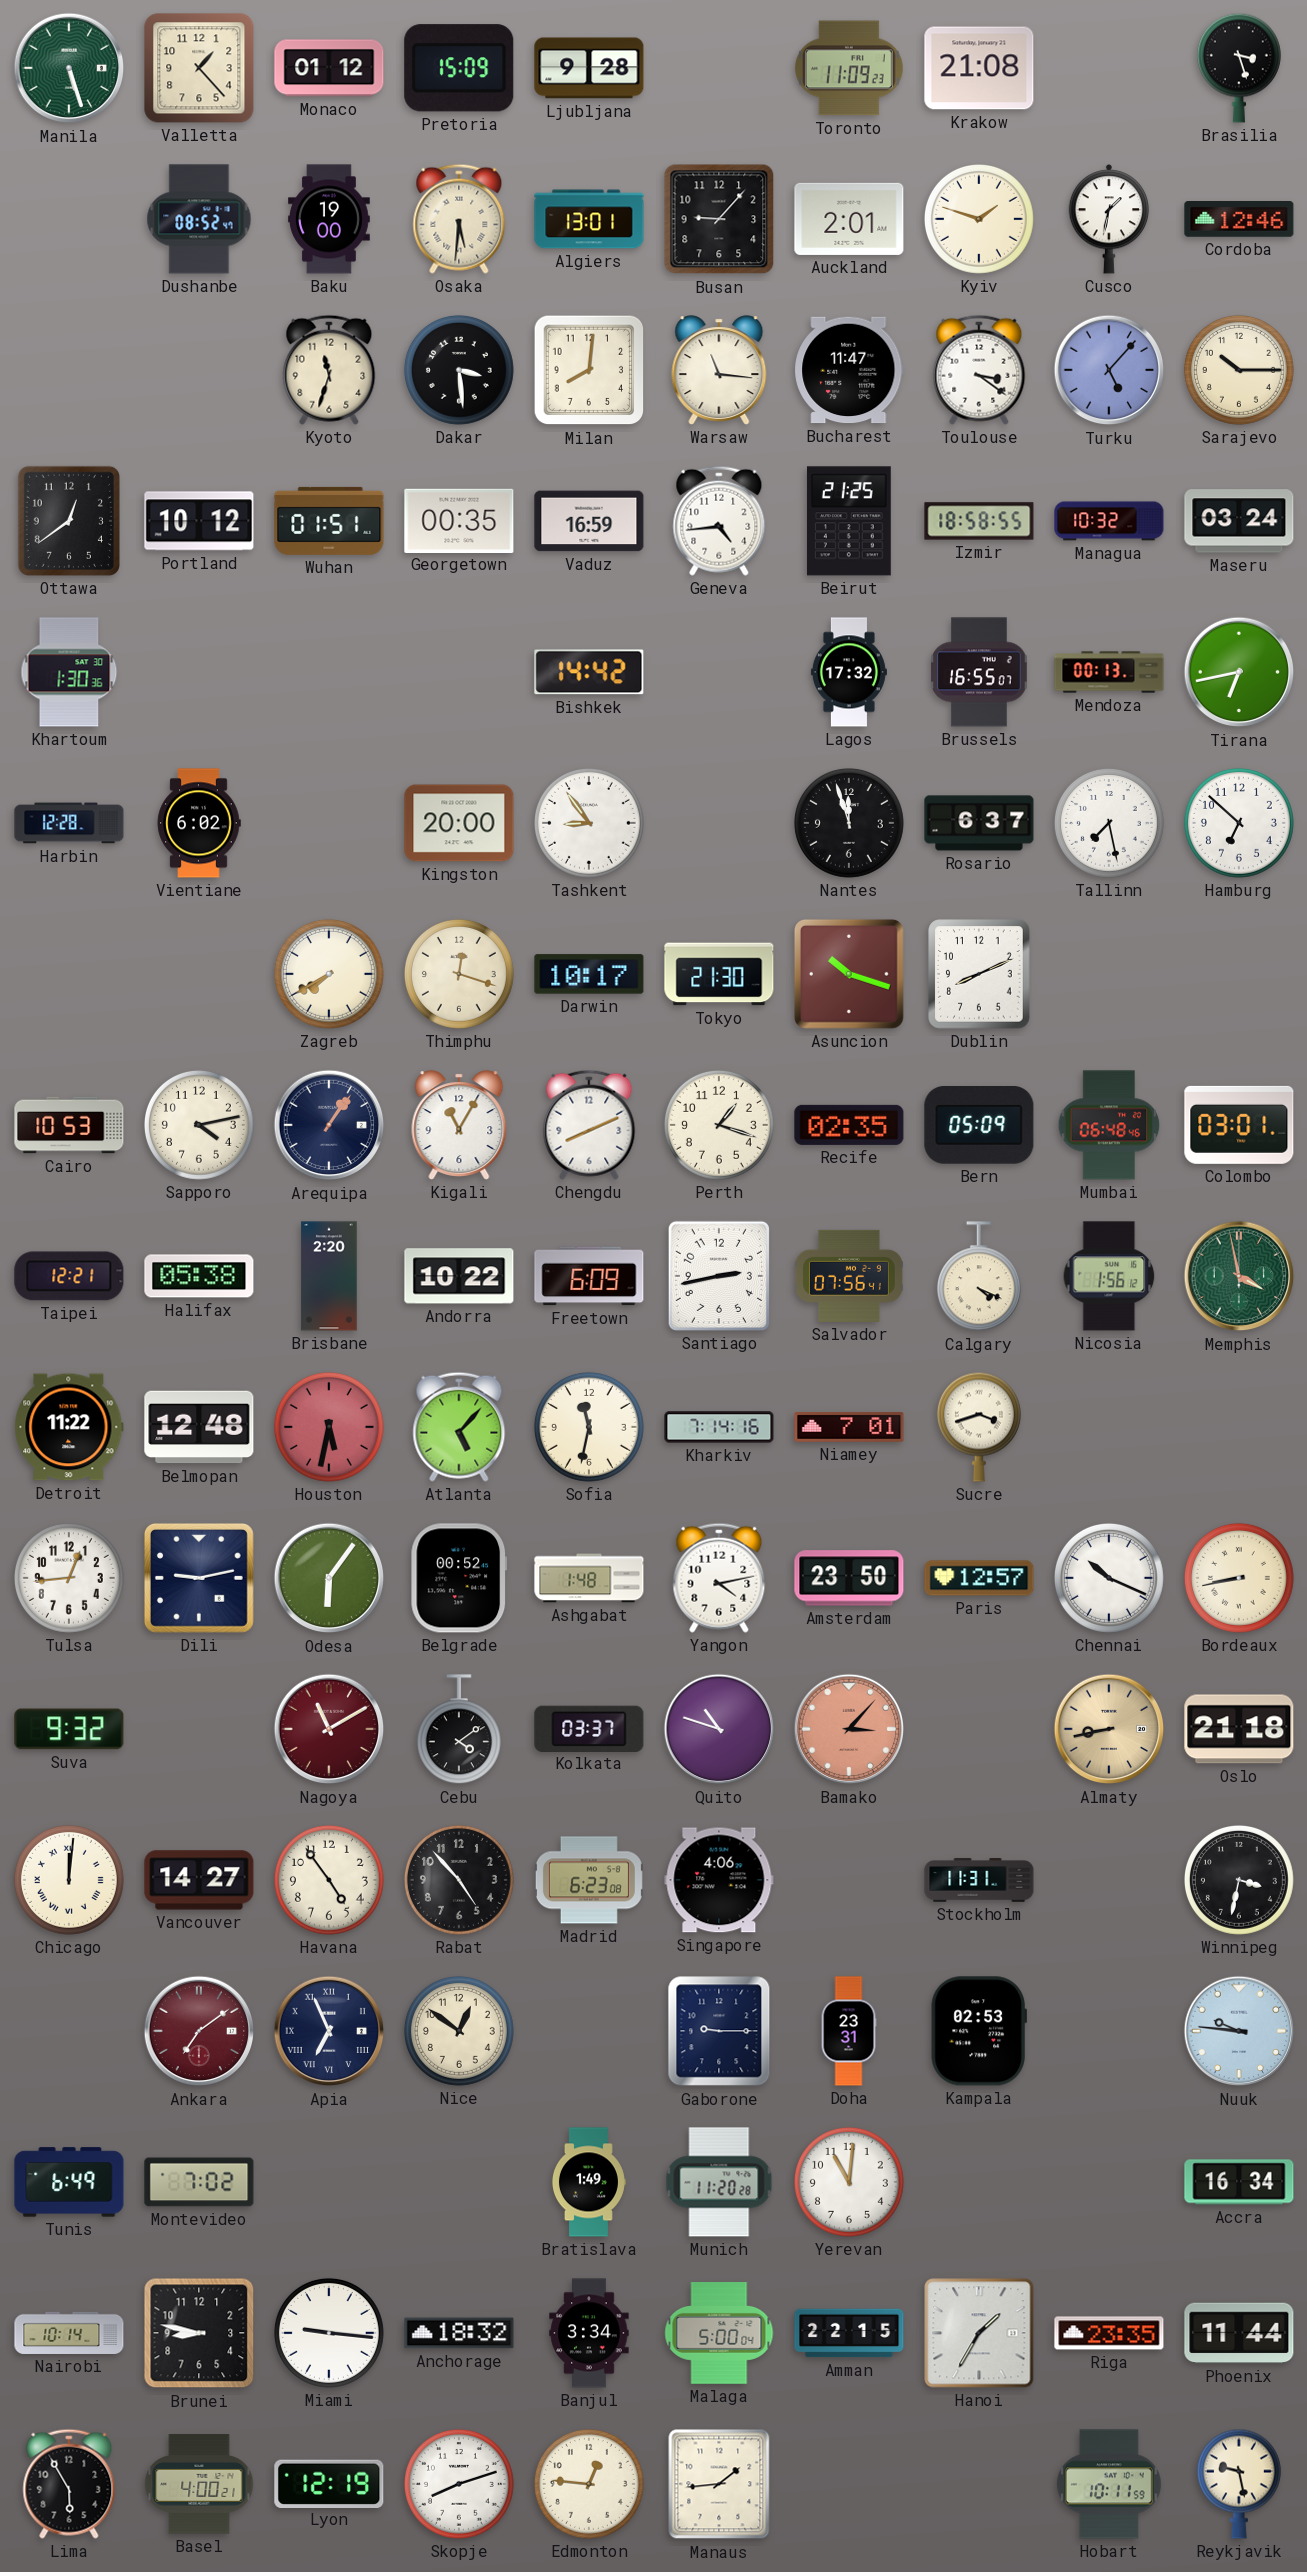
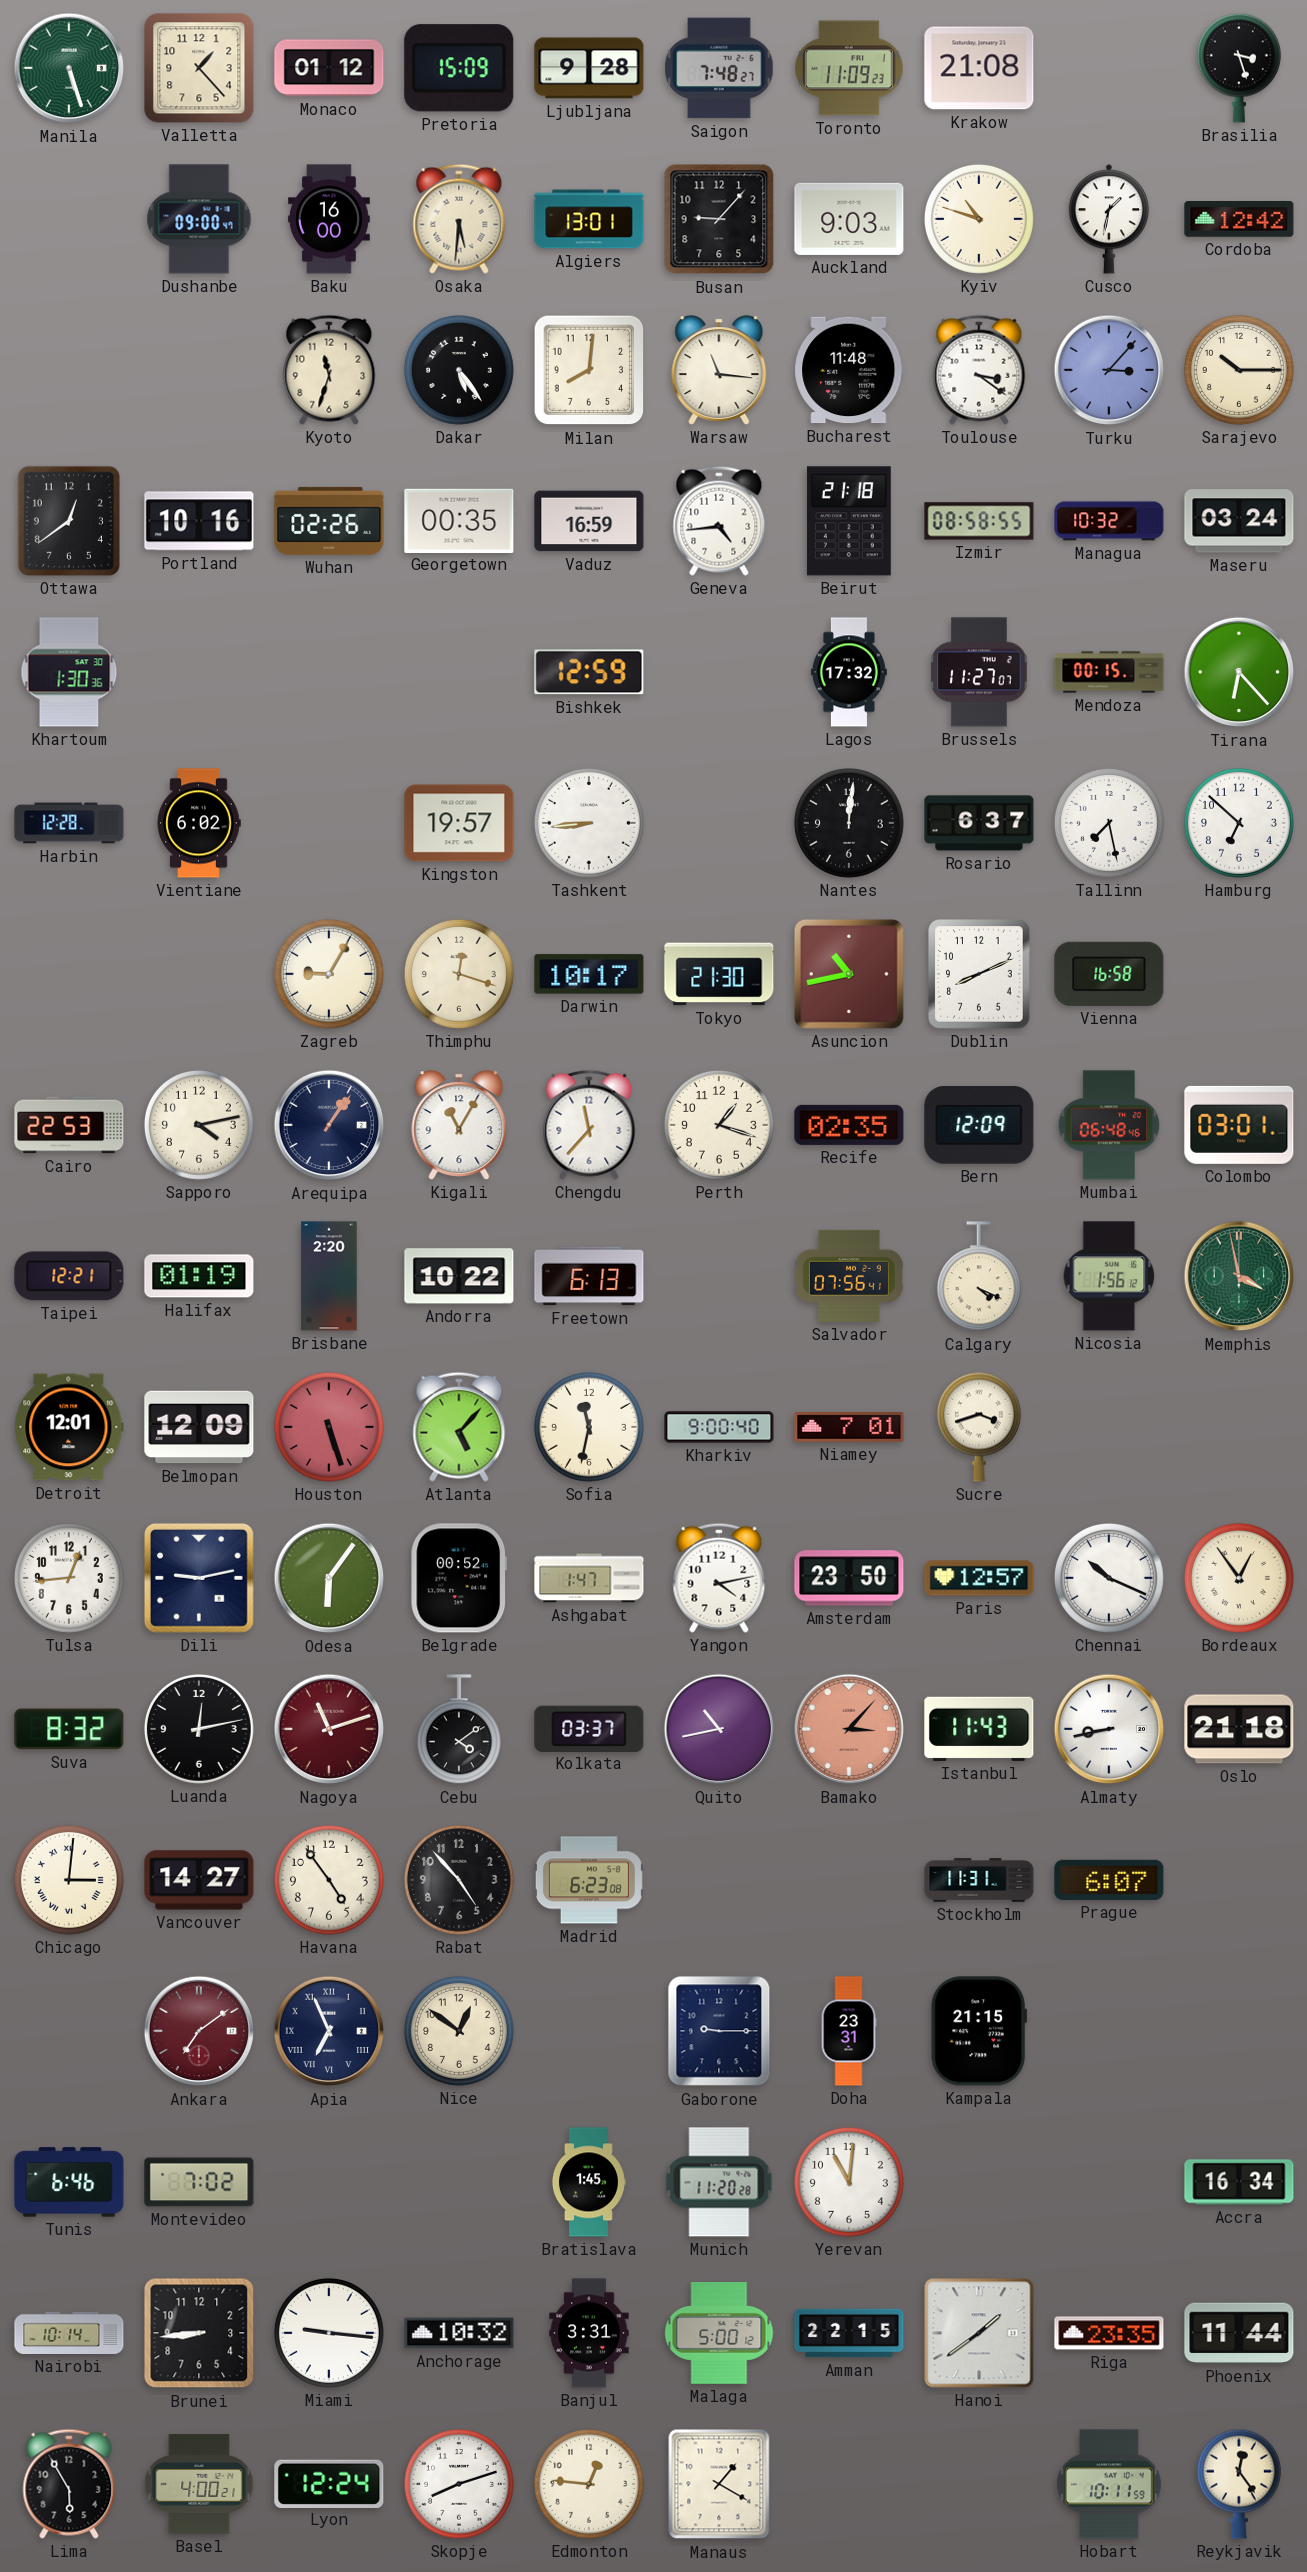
Saigon: none -> 7:48 (719, 68)
Dushanbe: 08:52 -> 09:00 (199, 219)
Baku: 19:00 -> 16:00 (330, 219)
Auckland: 2:01 -> 9:03 (849, 219)
Kyiv: 1:48 -> 10:48 (979, 219)
Cordoba: 12:46 -> 12:42 (1239, 219)
Dakar: 3:29 -> 5:24 (459, 370)
Bucharest: 11:47 -> 11:48 (849, 370)
Turku: 5:07 -> 3:07 (1109, 370)
Portland: 10:12 -> 10:16 (199, 521)
Wuhan: 01:51 -> 02:26 (329, 521)
Beirut: 21:25 -> 21:18 (849, 521)
Izmir: 18:58 -> 08:58 (979, 521)
Bishkek: 14:42 -> 12:59 (589, 672)
Brussels: 16:55 -> 11:27 (979, 672)
Mendoza: 00:13 -> 00:15 (1109, 672)
Tirana: 6:43 -> 6:23 (1239, 672)
Kingston: 20:00 -> 19:57 (459, 823)
Tashkent: 8:54 -> 8:44 (589, 823)
Nantes: 11:57 -> 12:01 (849, 823)
Zagreb: 7:40 -> 9:05 (329, 974)
Asuncion: 10:18 -> 10:43 (849, 974)
Vienna: none -> 16:58 (1109, 974)
Cairo: 10:53 -> 22:53 (69, 1125)
Chengdu: 8:11 -> 11:37 (589, 1125)
Bern: 05:09 -> 12:09 (979, 1126)
Halifax: 05:38 -> 01:19 (199, 1276)
Freetown: 6:09 -> 6:13 (589, 1276)
Santiago: 2:43 -> none (719, 1276)
Detroit: 11:22 -> 12:01 (69, 1427)
Belmopan: 12:48 -> 12:09 (199, 1427)
Houston: 5:32 -> 5:27 (329, 1427)
Kharkiv: 7:14 -> 9:00 (719, 1427)
Ashgabat: 1:48 -> 1:47 (589, 1578)
Bordeaux: 8:43 -> 12:54 (1239, 1578)
Suva: 9:32 -> 8:32 (69, 1729)
Luanda: none -> 12:13 (199, 1729)
Nagoya: 11:10 -> 11:12 (329, 1729)
Quito: 10:48 -> 10:43 (719, 1729)
Istanbul: none -> 11:43 (979, 1729)
Almaty dial: champagne -> white (1109, 1729)
Chicago: 12:01 -> 3:01 (69, 1880)
Singapore: 4:06 -> none (719, 1880)
Prague: none -> 6:07 (1109, 1880)
Winnipeg: 3:32 -> none (1239, 1880)
Kampala: 02:53 -> 21:15 (979, 2031)
Nuuk: 9:46 -> none (1239, 2031)
Tunis: 6:49 -> 6:46 (69, 2182)
Bratislava: 1:49 -> 1:45 (588, 2182)
Brunei: 8:47 -> 8:44 (199, 2333)
Anchorage: 18:32 -> 10:32 (459, 2333)
Banjul: 3:34 -> 3:31 (589, 2333)
Malaga: 5:00:04 -> 5:00:12 (719, 2333)
Hanoi: 1:35 -> 1:39 (979, 2333)
Lyon: 12:19 -> 12:24 (329, 2483)
Manaus: 1:44 -> 1:20 (719, 2484)
Reykjavik: 9:28 -> 12:24 (1239, 2484)
